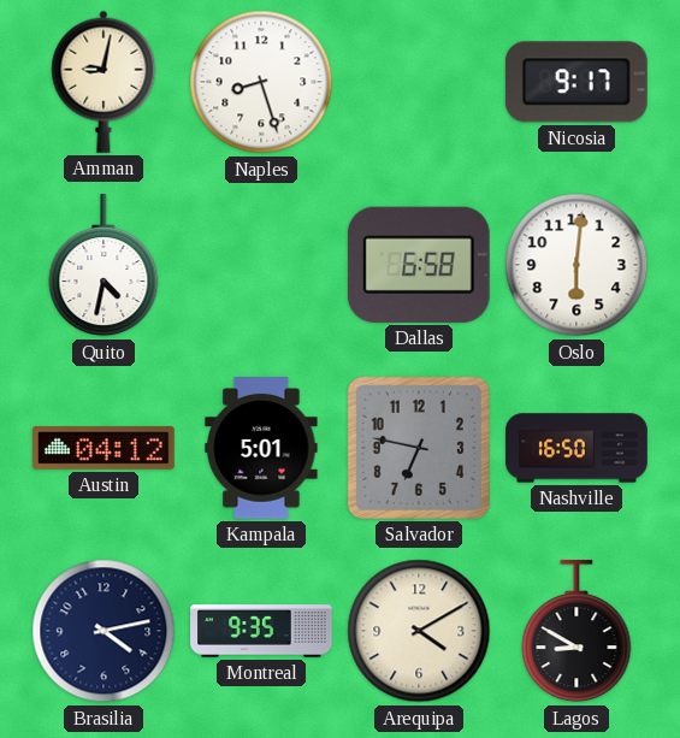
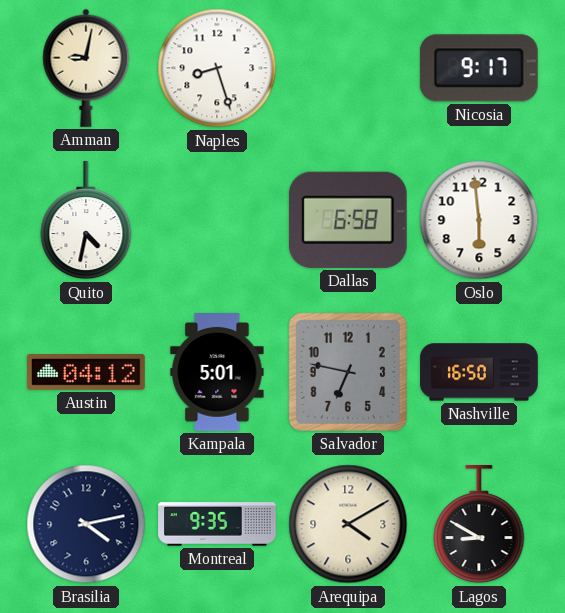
Oslo: 6:01 -> 5:59 (479, 220)
